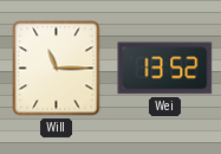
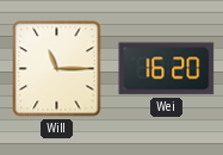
Wei: 13:52 -> 16:20 (167, 69)
